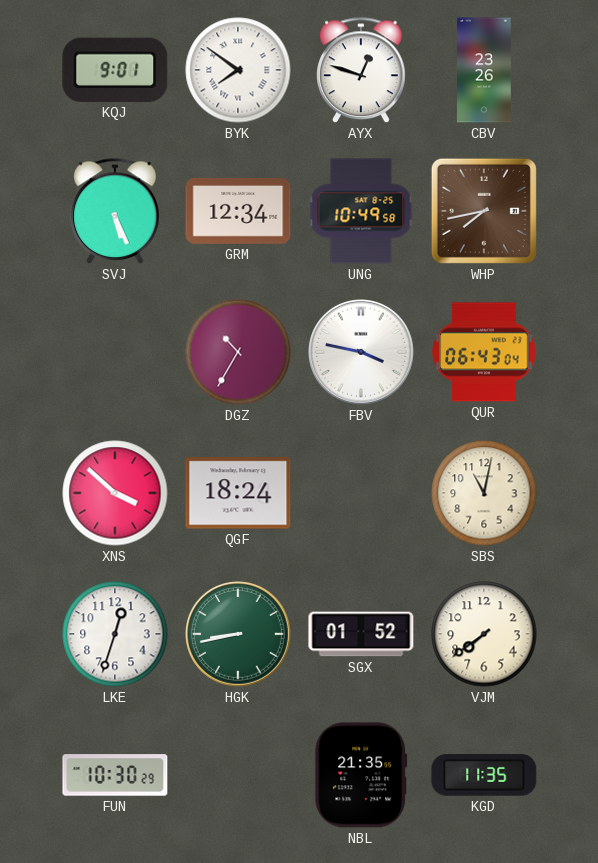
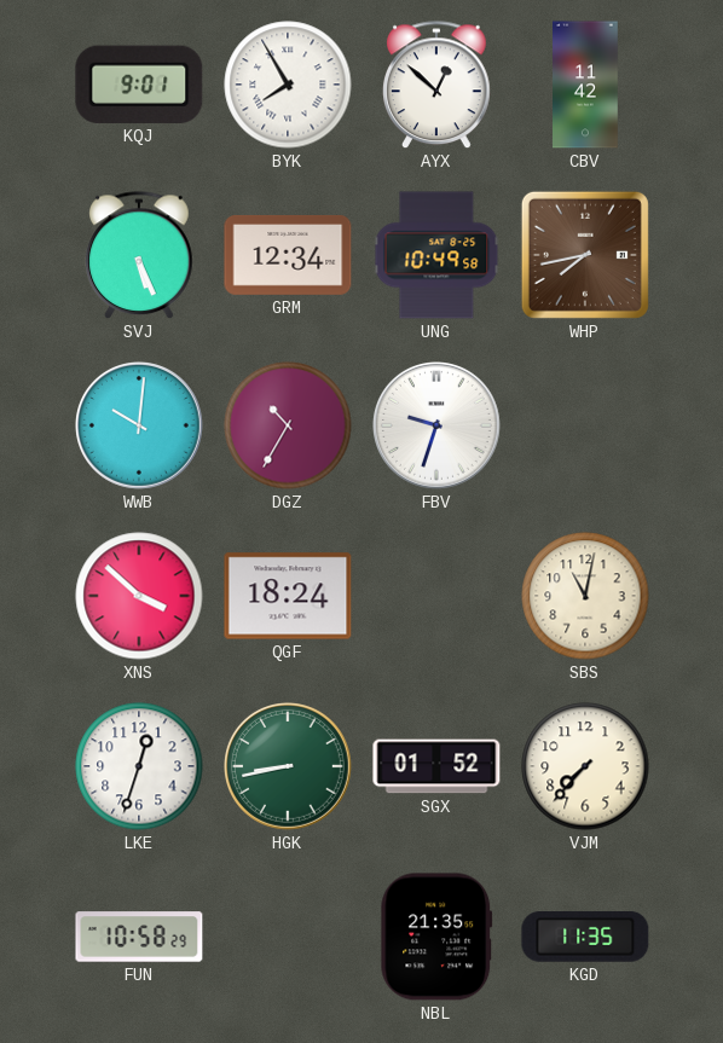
BYK: 7:51 -> 7:55 (288, 85)
AYX: 12:48 -> 12:52 (438, 86)
CBV: 23:26 -> 11:42 (585, 85)
WWB: none -> 10:01 (140, 427)
FBV: 3:47 -> 9:33 (438, 427)
QUR: 06:43 -> none (484, 352)
VJM: 7:39 -> 7:37 (585, 766)
FUN: 10:30 -> 10:58 (139, 937)
